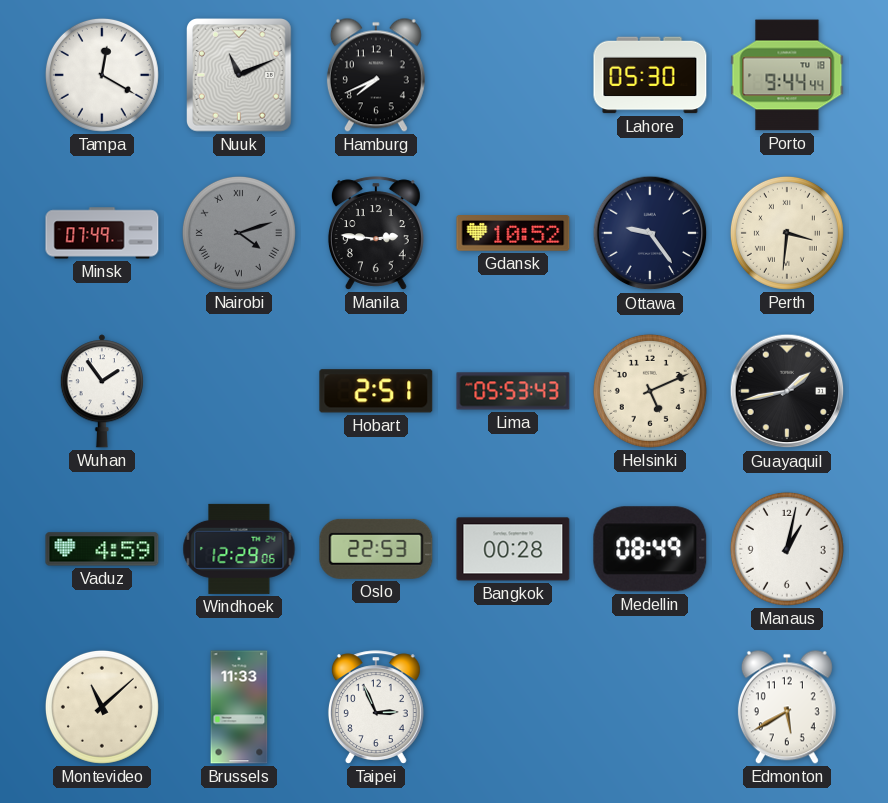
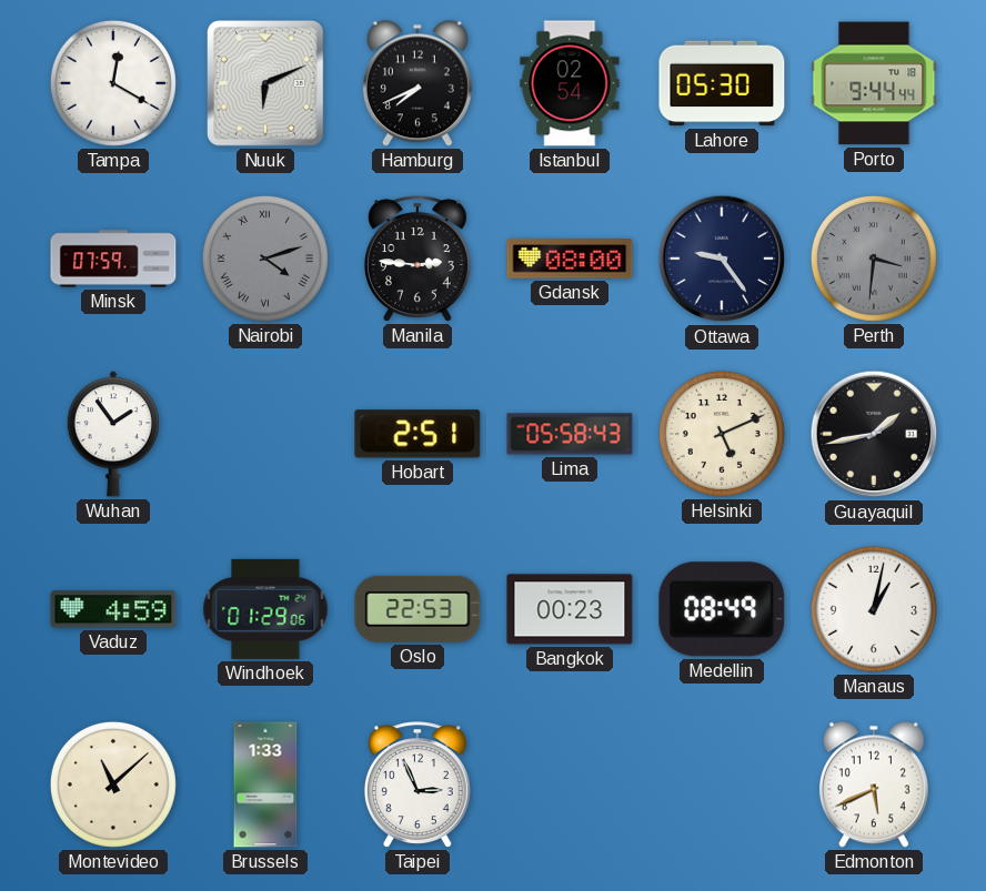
Nuuk: 11:11 -> 6:11 (266, 84)
Istanbul: none -> 02:54 (570, 83)
Minsk: 07:49 -> 07:59 (113, 259)
Gdansk: 10:52 -> 08:00 (570, 260)
Perth dial: cream -> grey (874, 259)
Lima: 05:53 -> 05:58 (570, 434)
Windhoek: 12:29 -> 01:29 (265, 609)
Bangkok: 00:28 -> 00:23 (570, 609)
Brussels: 11:33 -> 1:33 (265, 784)
Edmonton: 5:40 -> 5:41 (874, 784)
